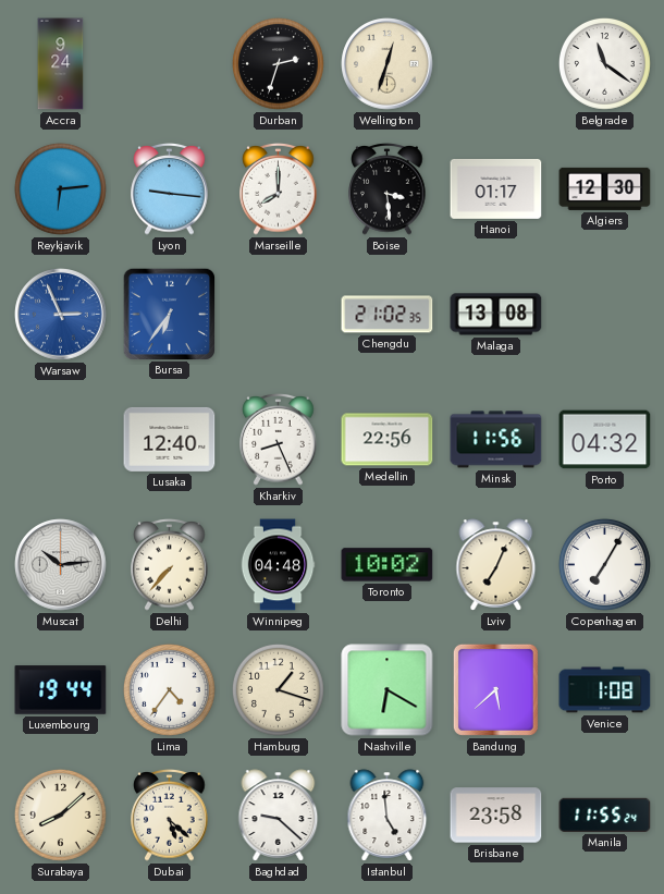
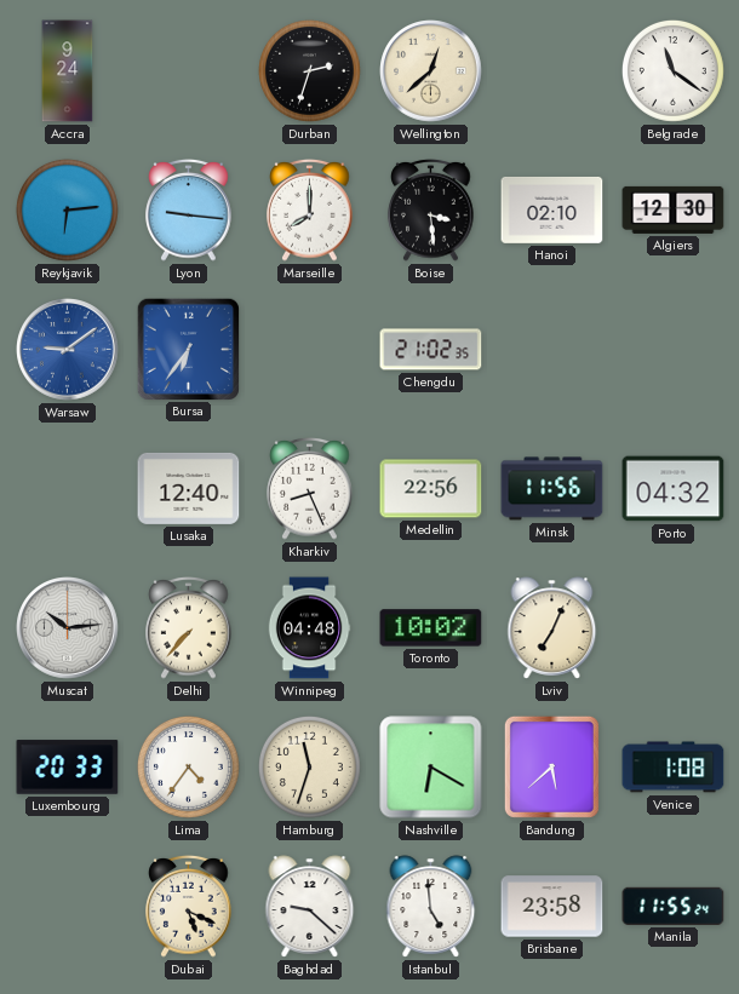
Wellington: 12:33 -> 12:38 (431, 71)
Hanoi: 01:17 -> 02:10 (552, 209)
Warsaw: 2:56 -> 9:09 (68, 350)
Malaga: 13:08 -> none (496, 315)
Copenhagen: 7:05 -> none (604, 564)
Luxembourg: 19:44 -> 20:33 (68, 768)
Hamburg: 1:18 -> 11:33 (309, 766)
Surabaya: 8:08 -> none (60, 815)
Dubai: 5:22 -> 5:19 (189, 907)
